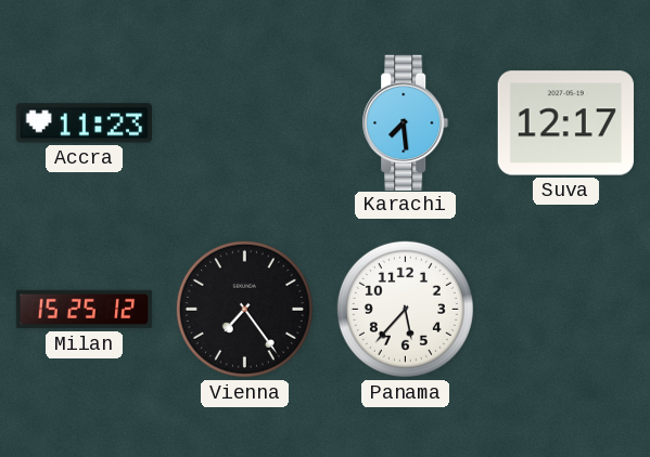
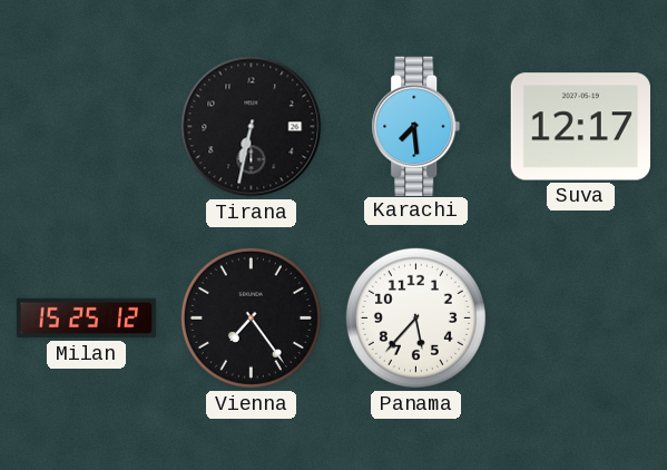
Accra: 11:23 -> none (84, 123)
Tirana: none -> 6:32 (252, 127)
